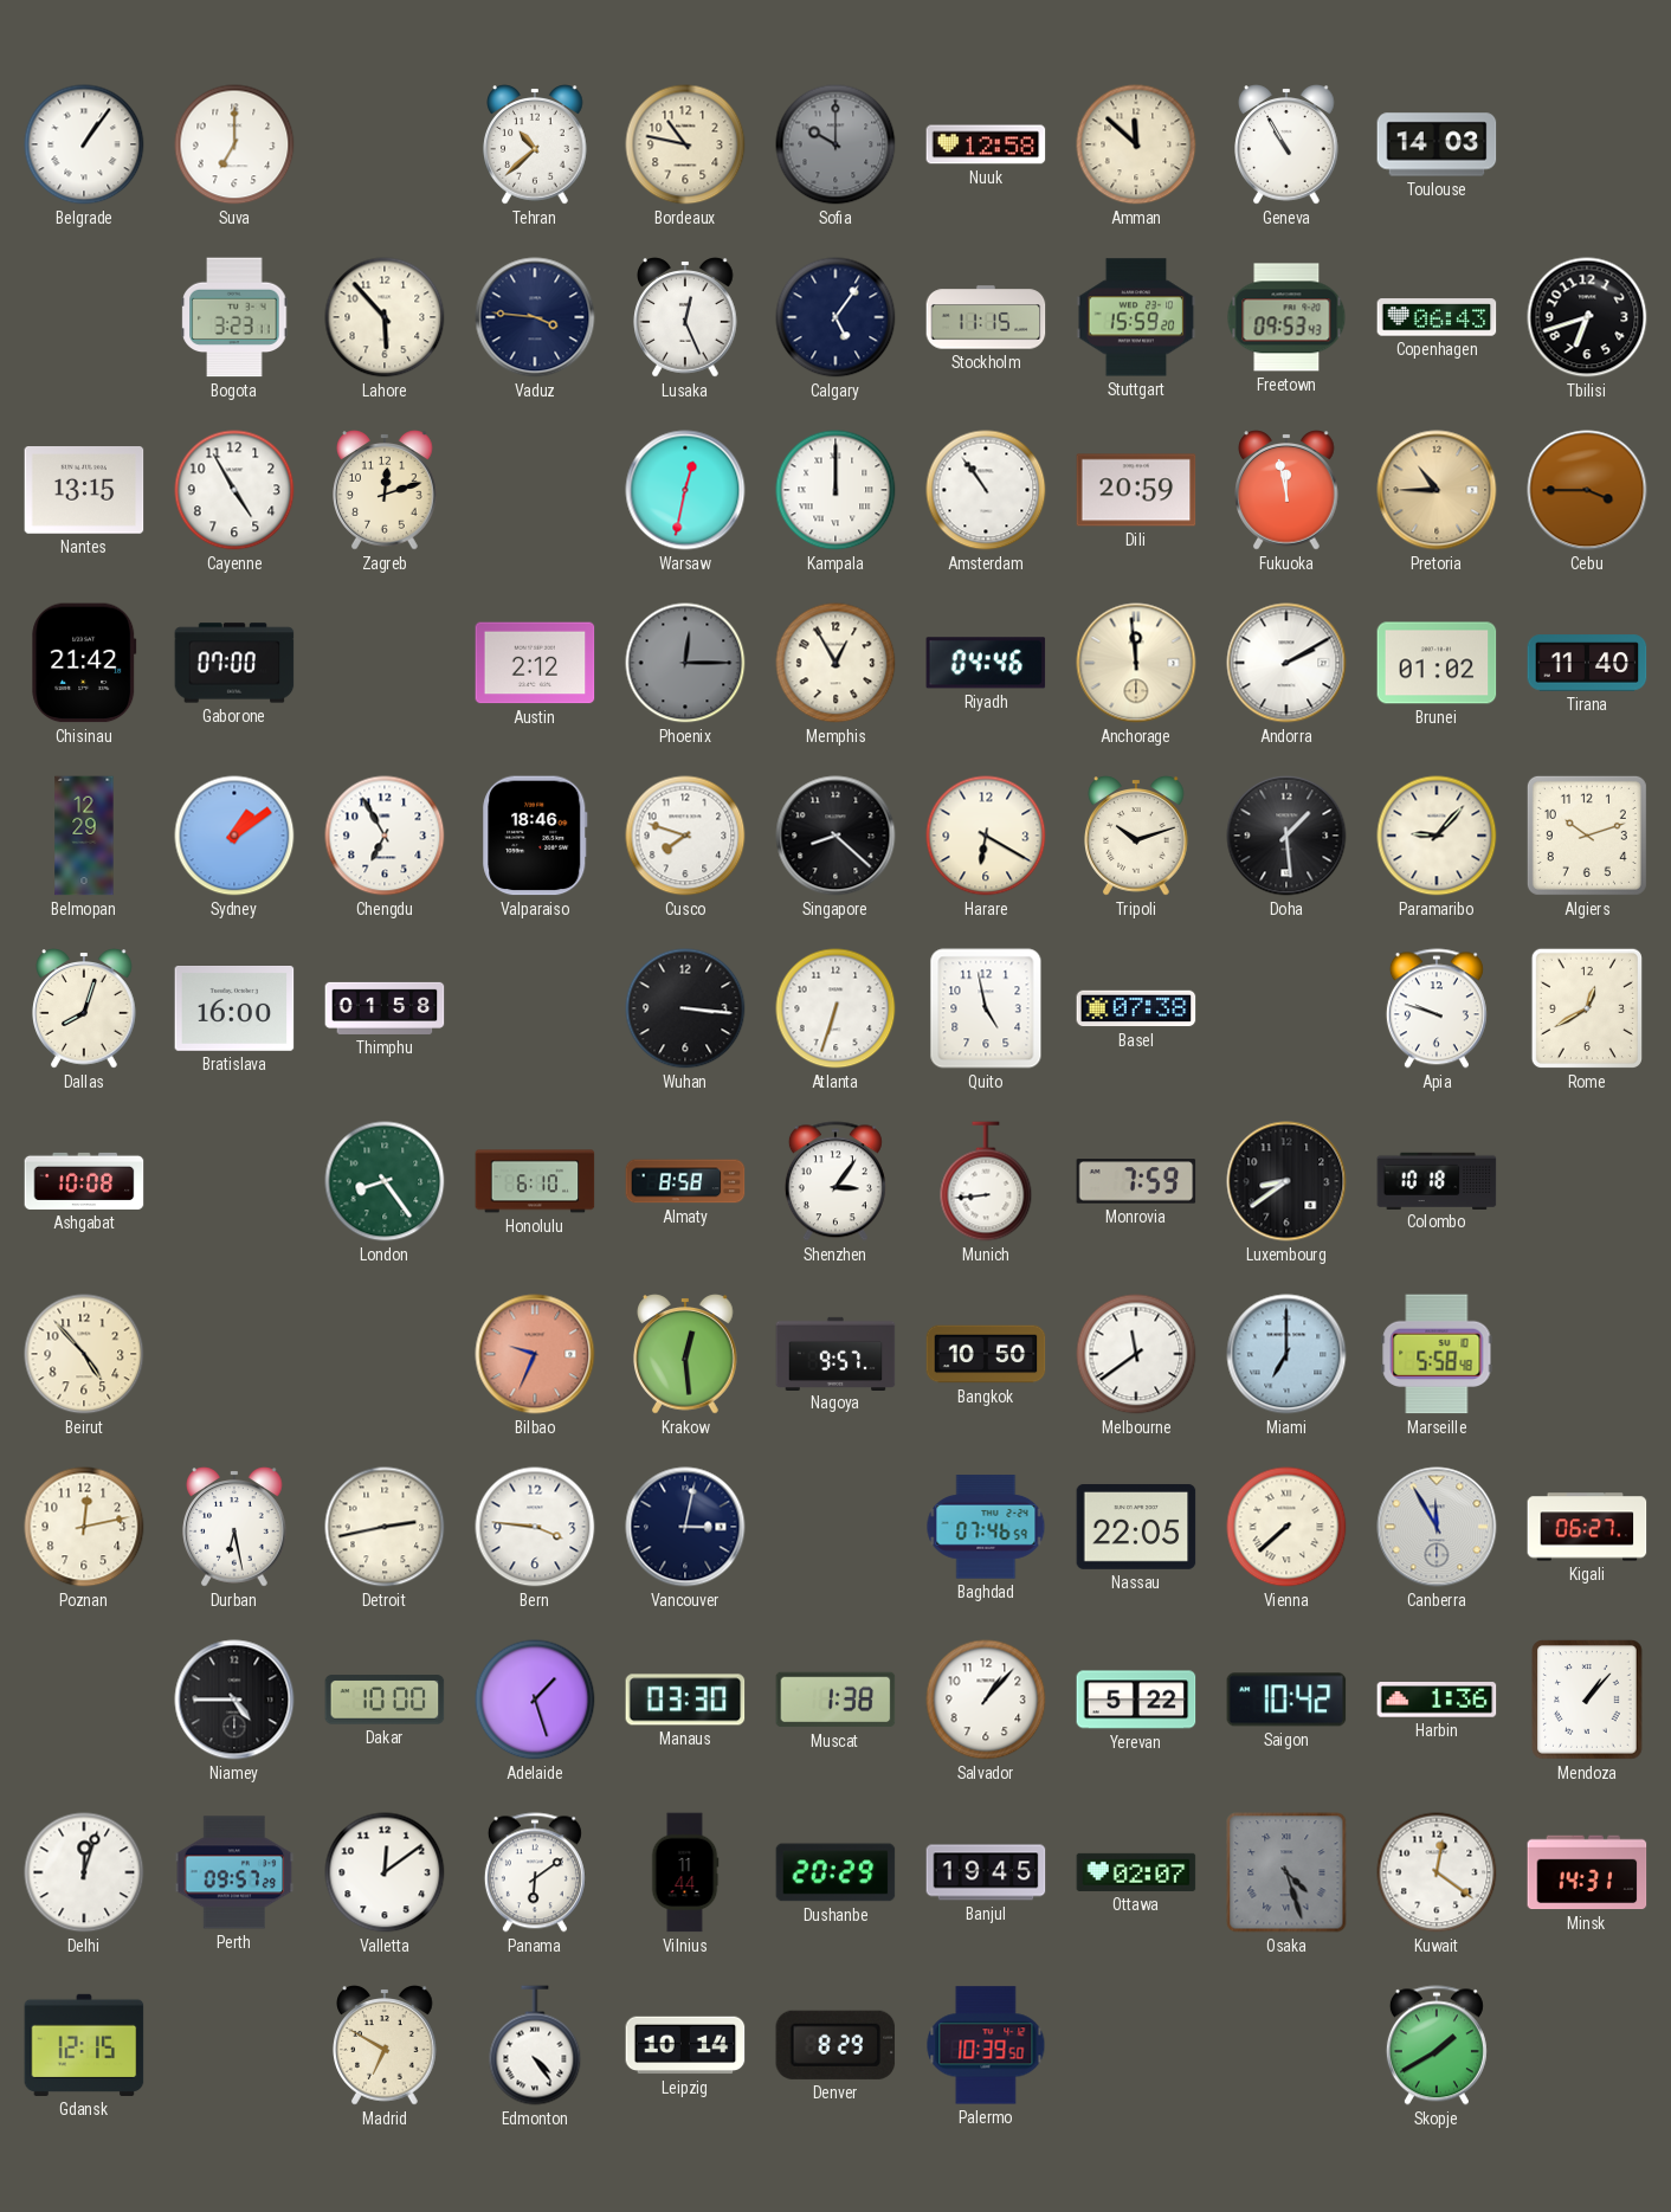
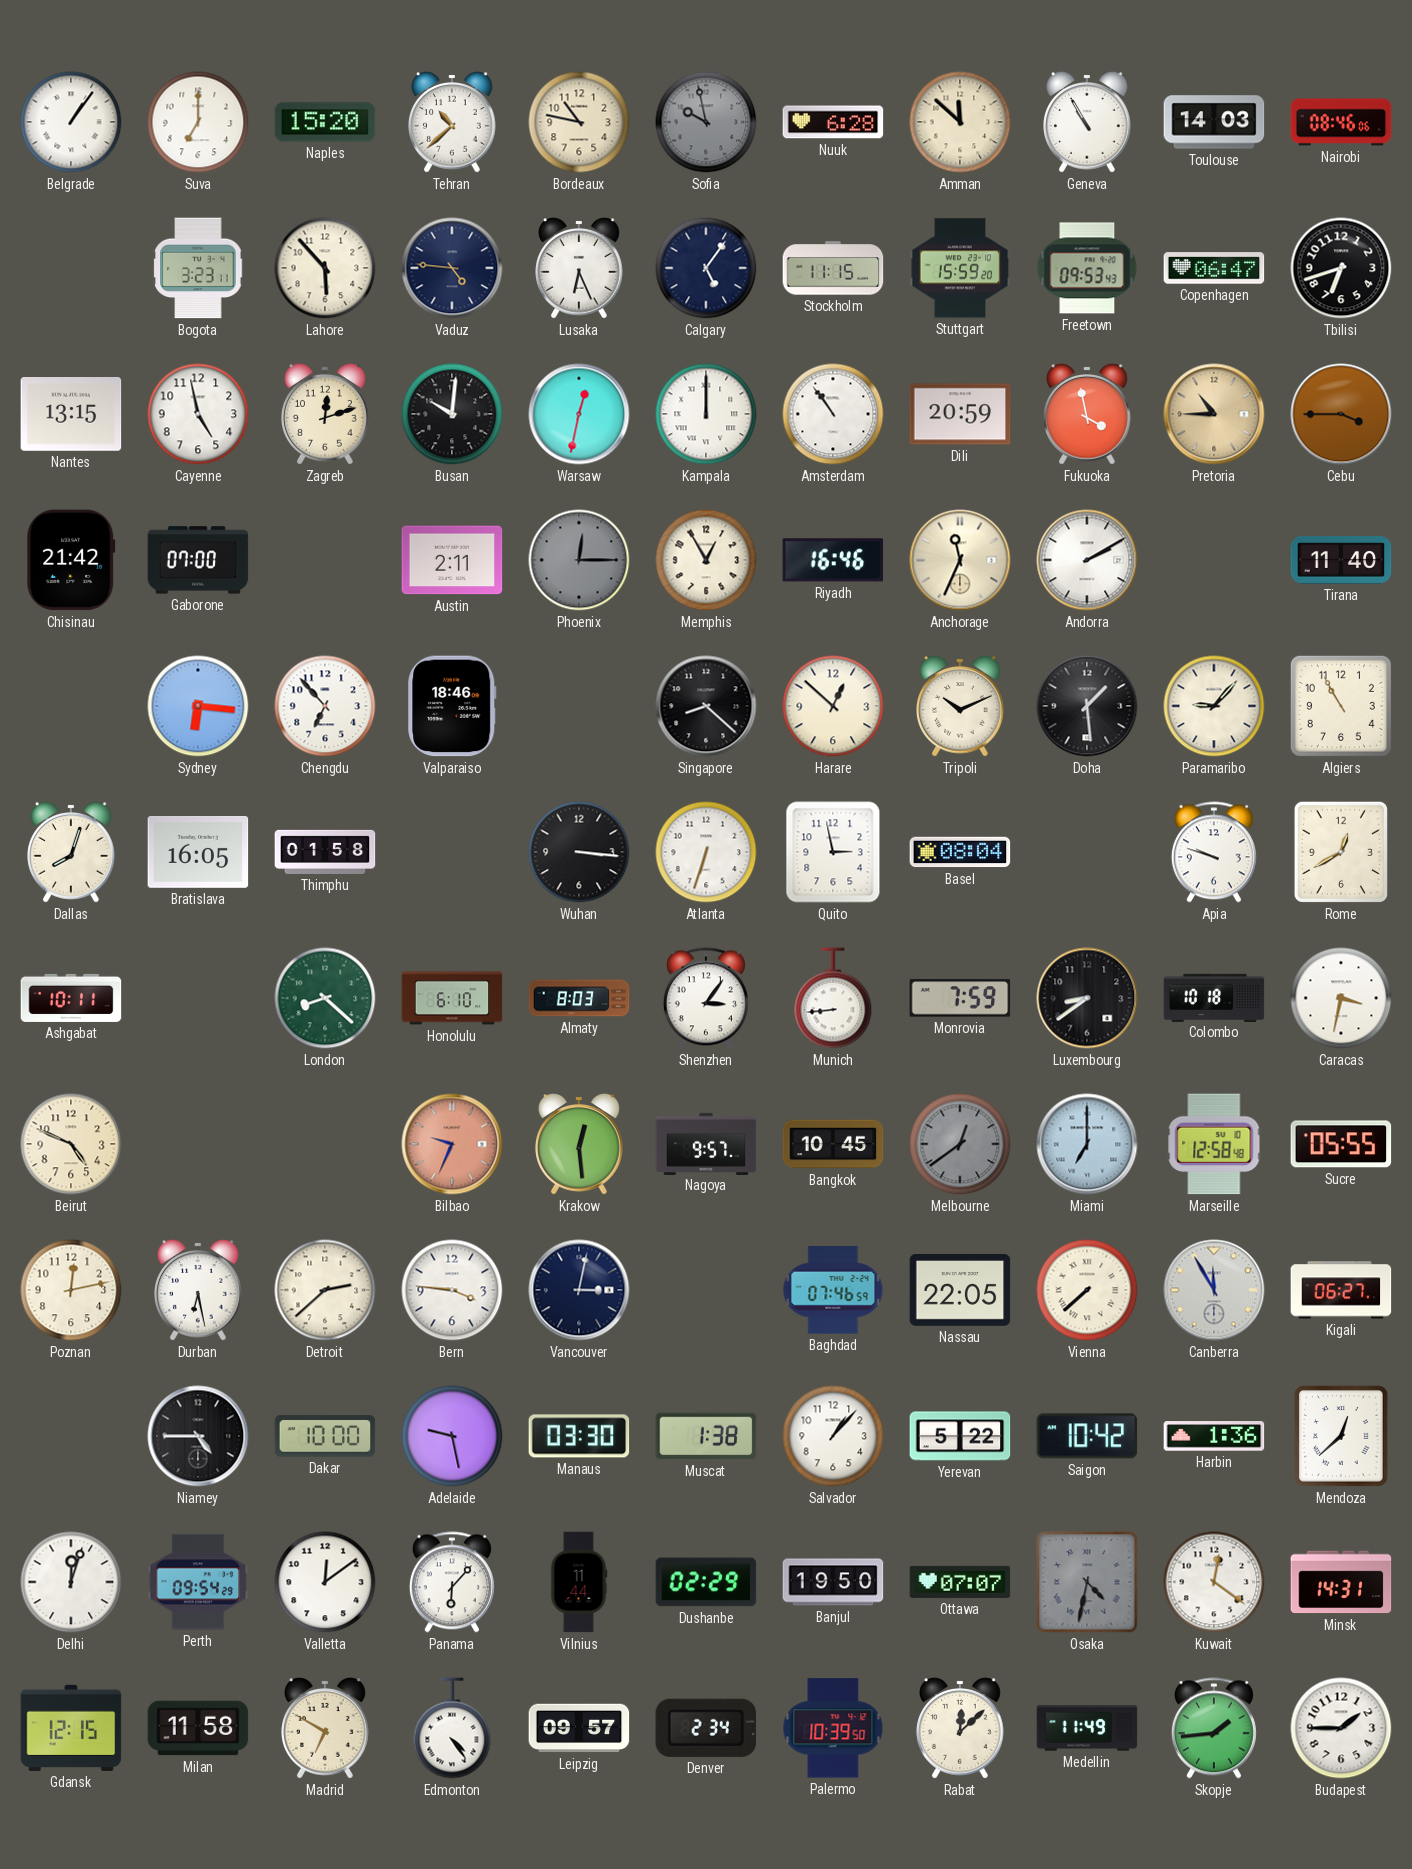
Naples: none -> 15:20 (325, 122)
Sofia: 10:00 -> 9:58 (706, 122)
Nuuk: 12:58 -> 6:28 (833, 122)
Nairobi: none -> 08:46 (1341, 122)
Vaduz: 3:46 -> 4:46 (452, 268)
Lusaka: 12:26 -> 6:26 (579, 268)
Copenhagen: 06:43 -> 06:47 (1214, 268)
Cayenne: 4:55 -> 4:58 (198, 414)
Busan: none -> 10:01 (452, 414)
Fukuoka: 11:58 -> 3:58 (1087, 414)
Austin: 2:12 -> 2:11 (452, 560)
Riyadh: 04:46 -> 16:46 (833, 560)
Anchorage: 11:59 -> 11:34 (960, 560)
Brunei: 01:02 -> none (1437, 663)
Belmopan: 12:29 -> none (84, 836)
Sydney: 1:09 -> 6:16 (198, 706)
Chengdu: 6:55 -> 6:53 (325, 706)
Cusco: 7:48 -> none (685, 836)
Harare: 6:20 -> 12:52 (833, 706)
Tripoli: 10:12 -> 10:11 (960, 706)
Algiers: 10:12 -> 10:55 (1341, 706)
Bratislava: 16:00 -> 16:05 (198, 853)
Quito: 4:58 -> 2:58 (833, 852)
Basel: 07:38 -> 08:04 (960, 852)
Ashgabat: 10:08 -> 10:11 (71, 998)
London: 8:24 -> 8:22 (325, 998)
Almaty: 8:58 -> 8:03 (579, 998)
Caracas: none -> 3:32 (1341, 998)
Beirut: 4:53 -> 4:49 (71, 1144)
Bangkok: 10:50 -> 10:45 (833, 1144)
Melbourne: 11:39 -> 12:39 (960, 1144)
Melbourne dial: white -> grey (960, 1144)
Marseille: 5:58 -> 12:58 (1214, 1144)
Sucre: none -> 05:55 (1341, 1144)
Detroit: 2:43 -> 2:38 (325, 1290)
Adelaide: 1:27 -> 9:28 (452, 1436)
Mendoza: 1:07 -> 12:38 (1342, 1436)
Perth: 09:57 -> 09:54 (198, 1582)
Panama: 6:09 -> 6:07 (452, 1582)
Dushanbe: 20:29 -> 02:29 (706, 1582)
Banjul: 19:45 -> 19:50 (833, 1582)
Ottawa: 02:07 -> 07:07 (960, 1582)
Osaka: 4:27 -> 4:32 (1087, 1582)
Milan: none -> 11:58 (198, 1728)
Leipzig: 10:14 -> 09:57 (579, 1728)
Denver: 8:29 -> 2:34 (706, 1728)
Rabat: none -> 12:08 (960, 1728)
Medellin: none -> 11:49 (1087, 1728)
Skopje: 1:40 -> 1:44 (1214, 1728)
Budapest: none -> 1:45 (1341, 1728)
